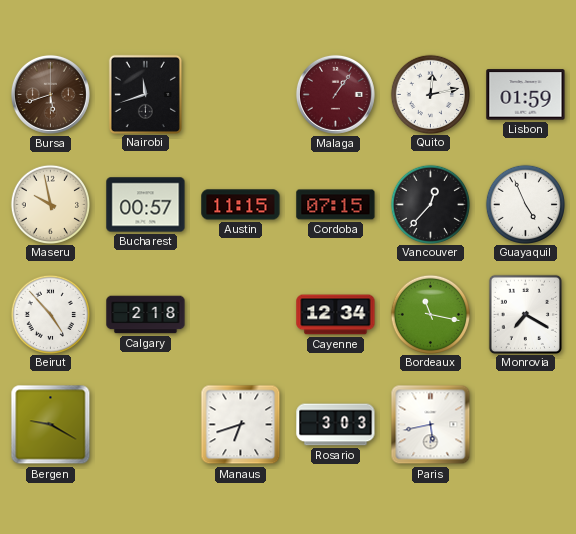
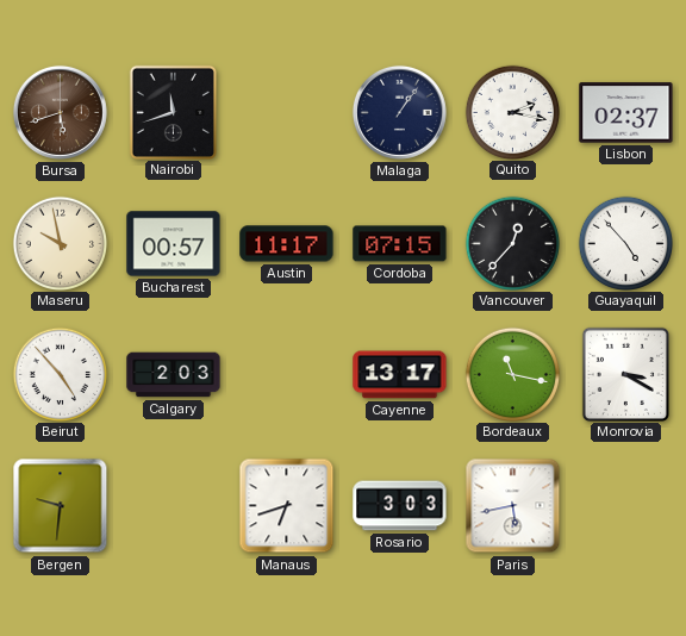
Malaga dial: burgundy -> navy (399, 112)
Quito: 12:13 -> 2:17 (512, 112)
Lisbon: 01:59 -> 02:37 (626, 113)
Austin: 11:15 -> 11:17 (287, 244)
Guayaquil: 4:56 -> 4:53 (625, 243)
Calgary: 2:18 -> 2:03 (174, 375)
Cayenne: 12:34 -> 13:17 (400, 375)
Monrovia: 7:20 -> 3:20 (625, 374)
Bergen: 9:20 -> 9:31 (61, 506)
